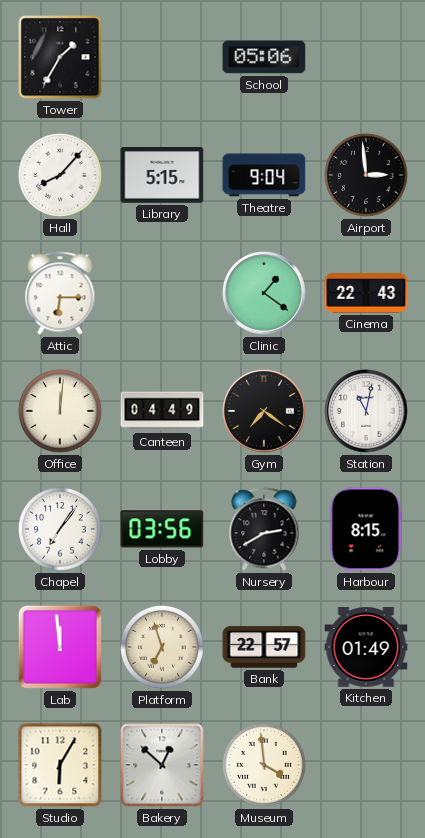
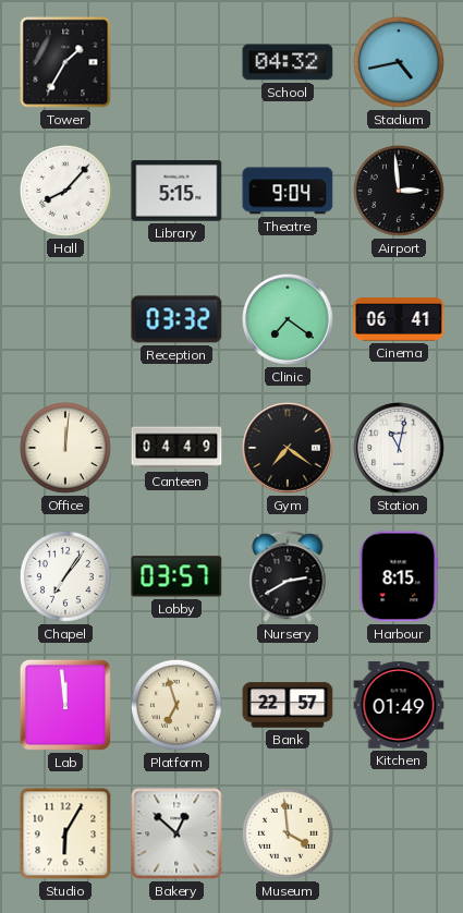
School: 05:06 -> 04:32 (288, 62)
Stadium: none -> 4:43 (399, 62)
Attic: 6:15 -> none (60, 293)
Reception: none -> 03:32 (176, 319)
Clinic: 1:21 -> 7:21 (288, 319)
Cinema: 22:43 -> 06:41 (399, 319)
Lobby: 03:56 -> 03:57 (176, 576)
